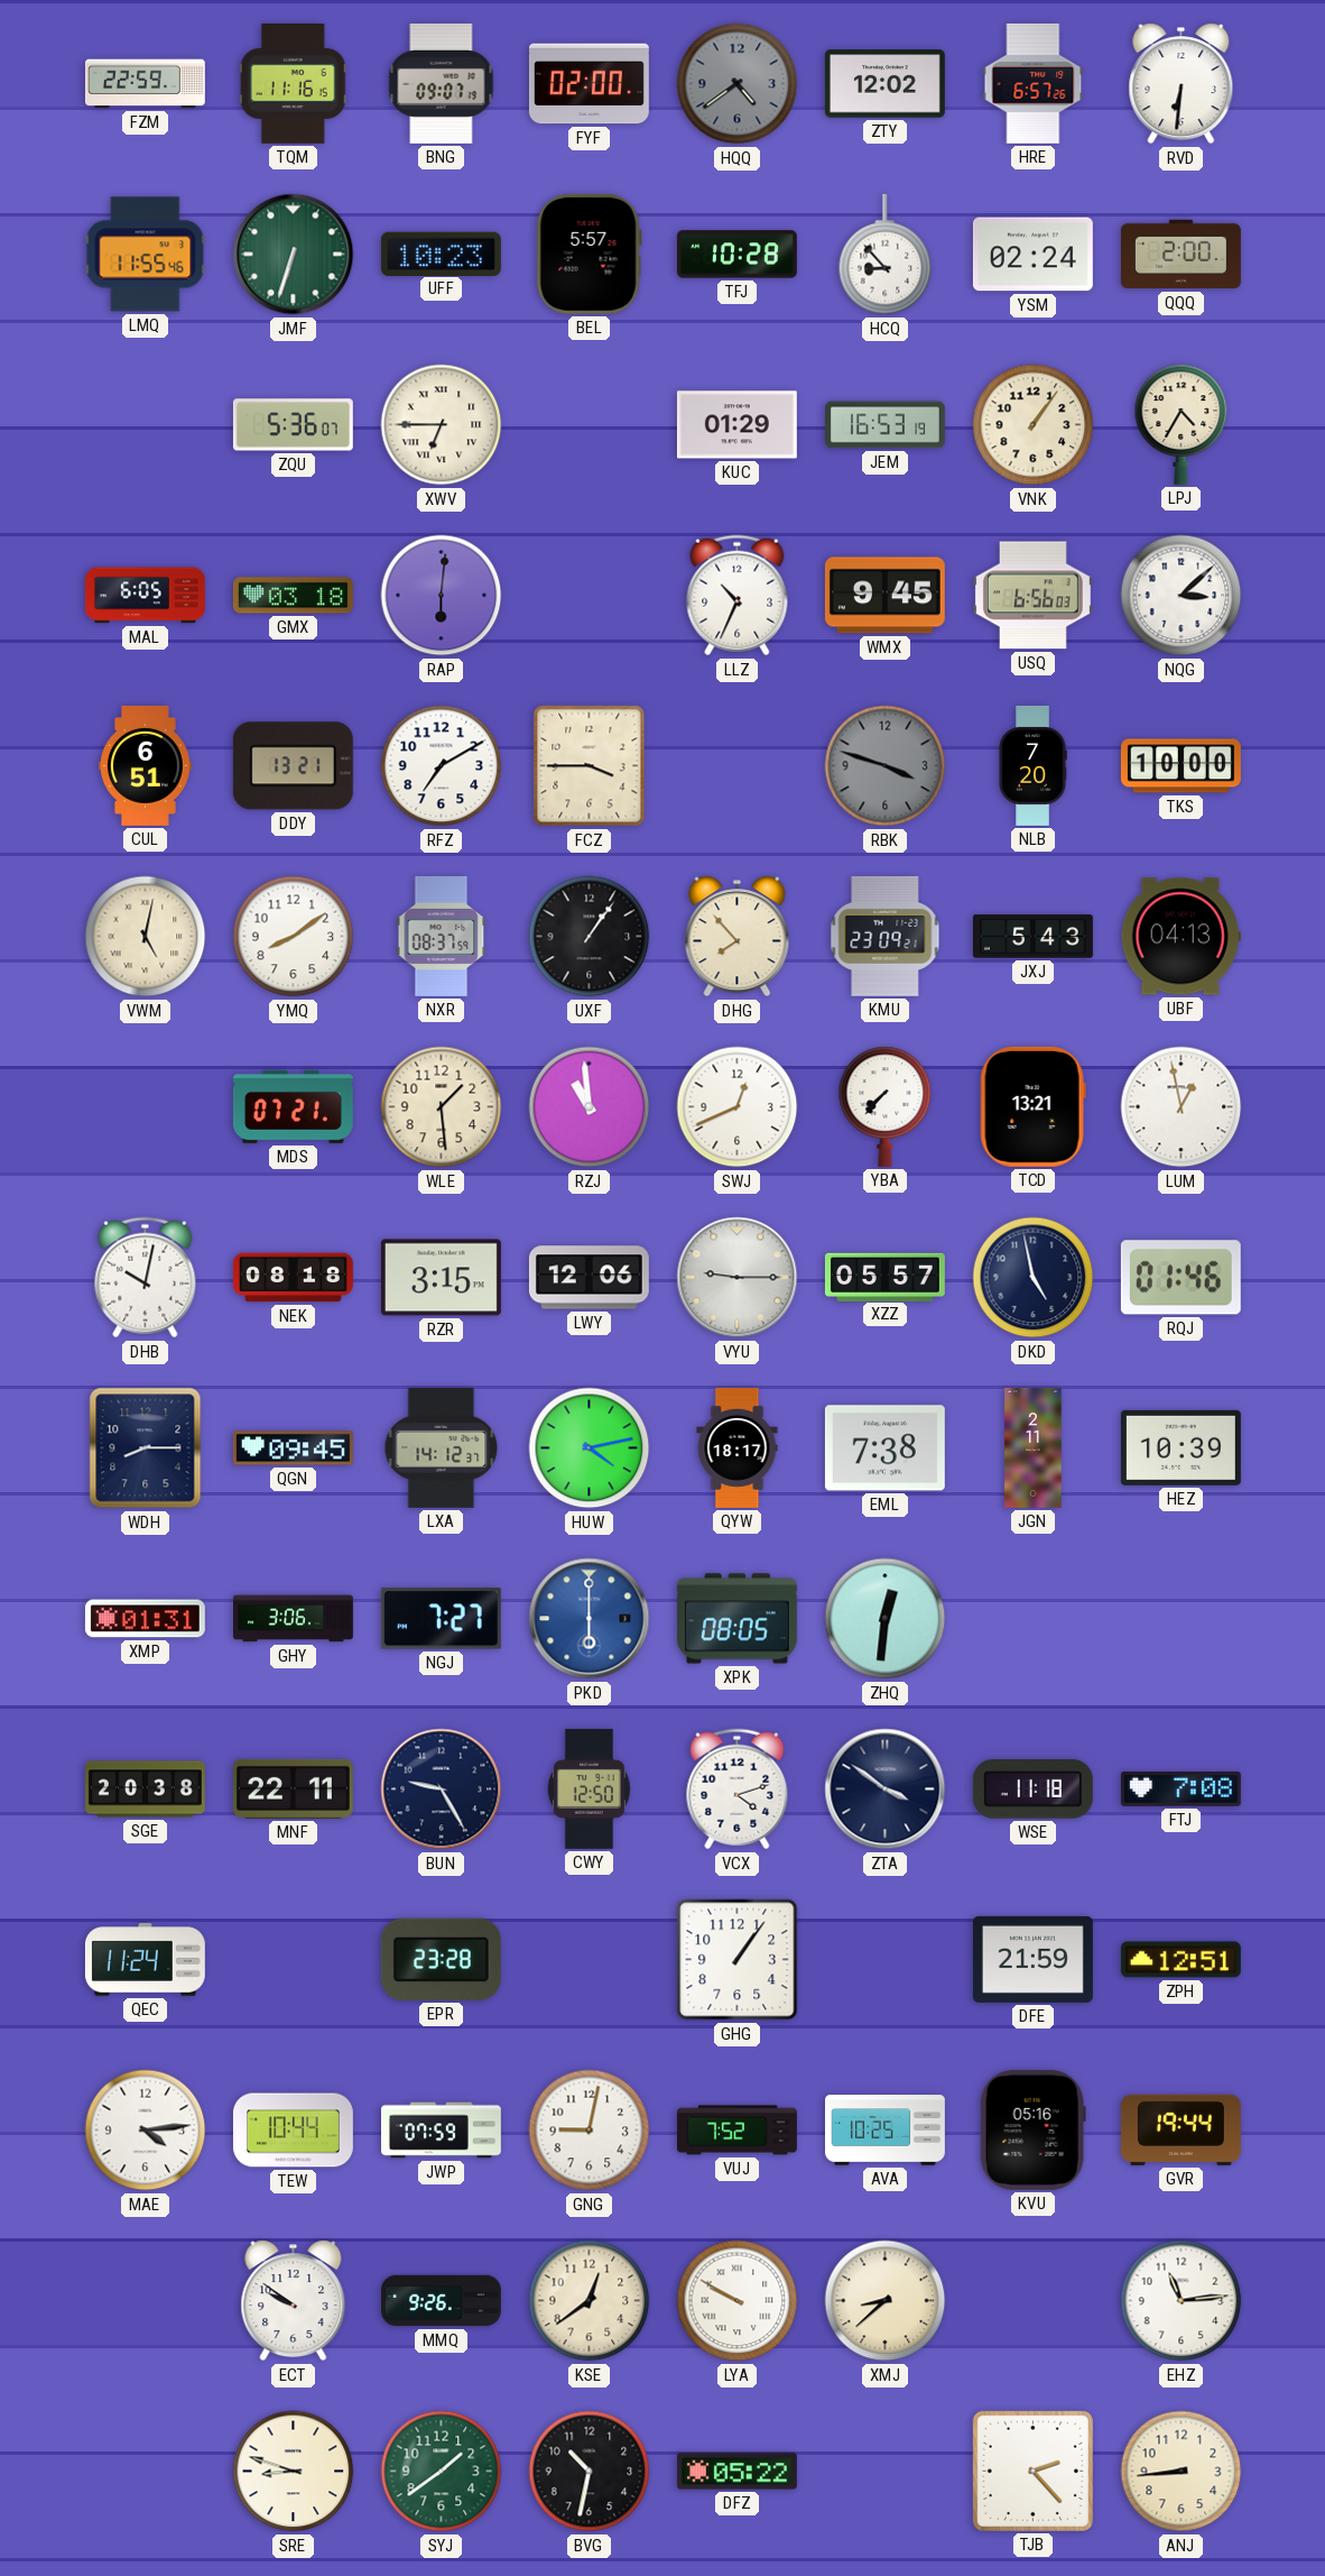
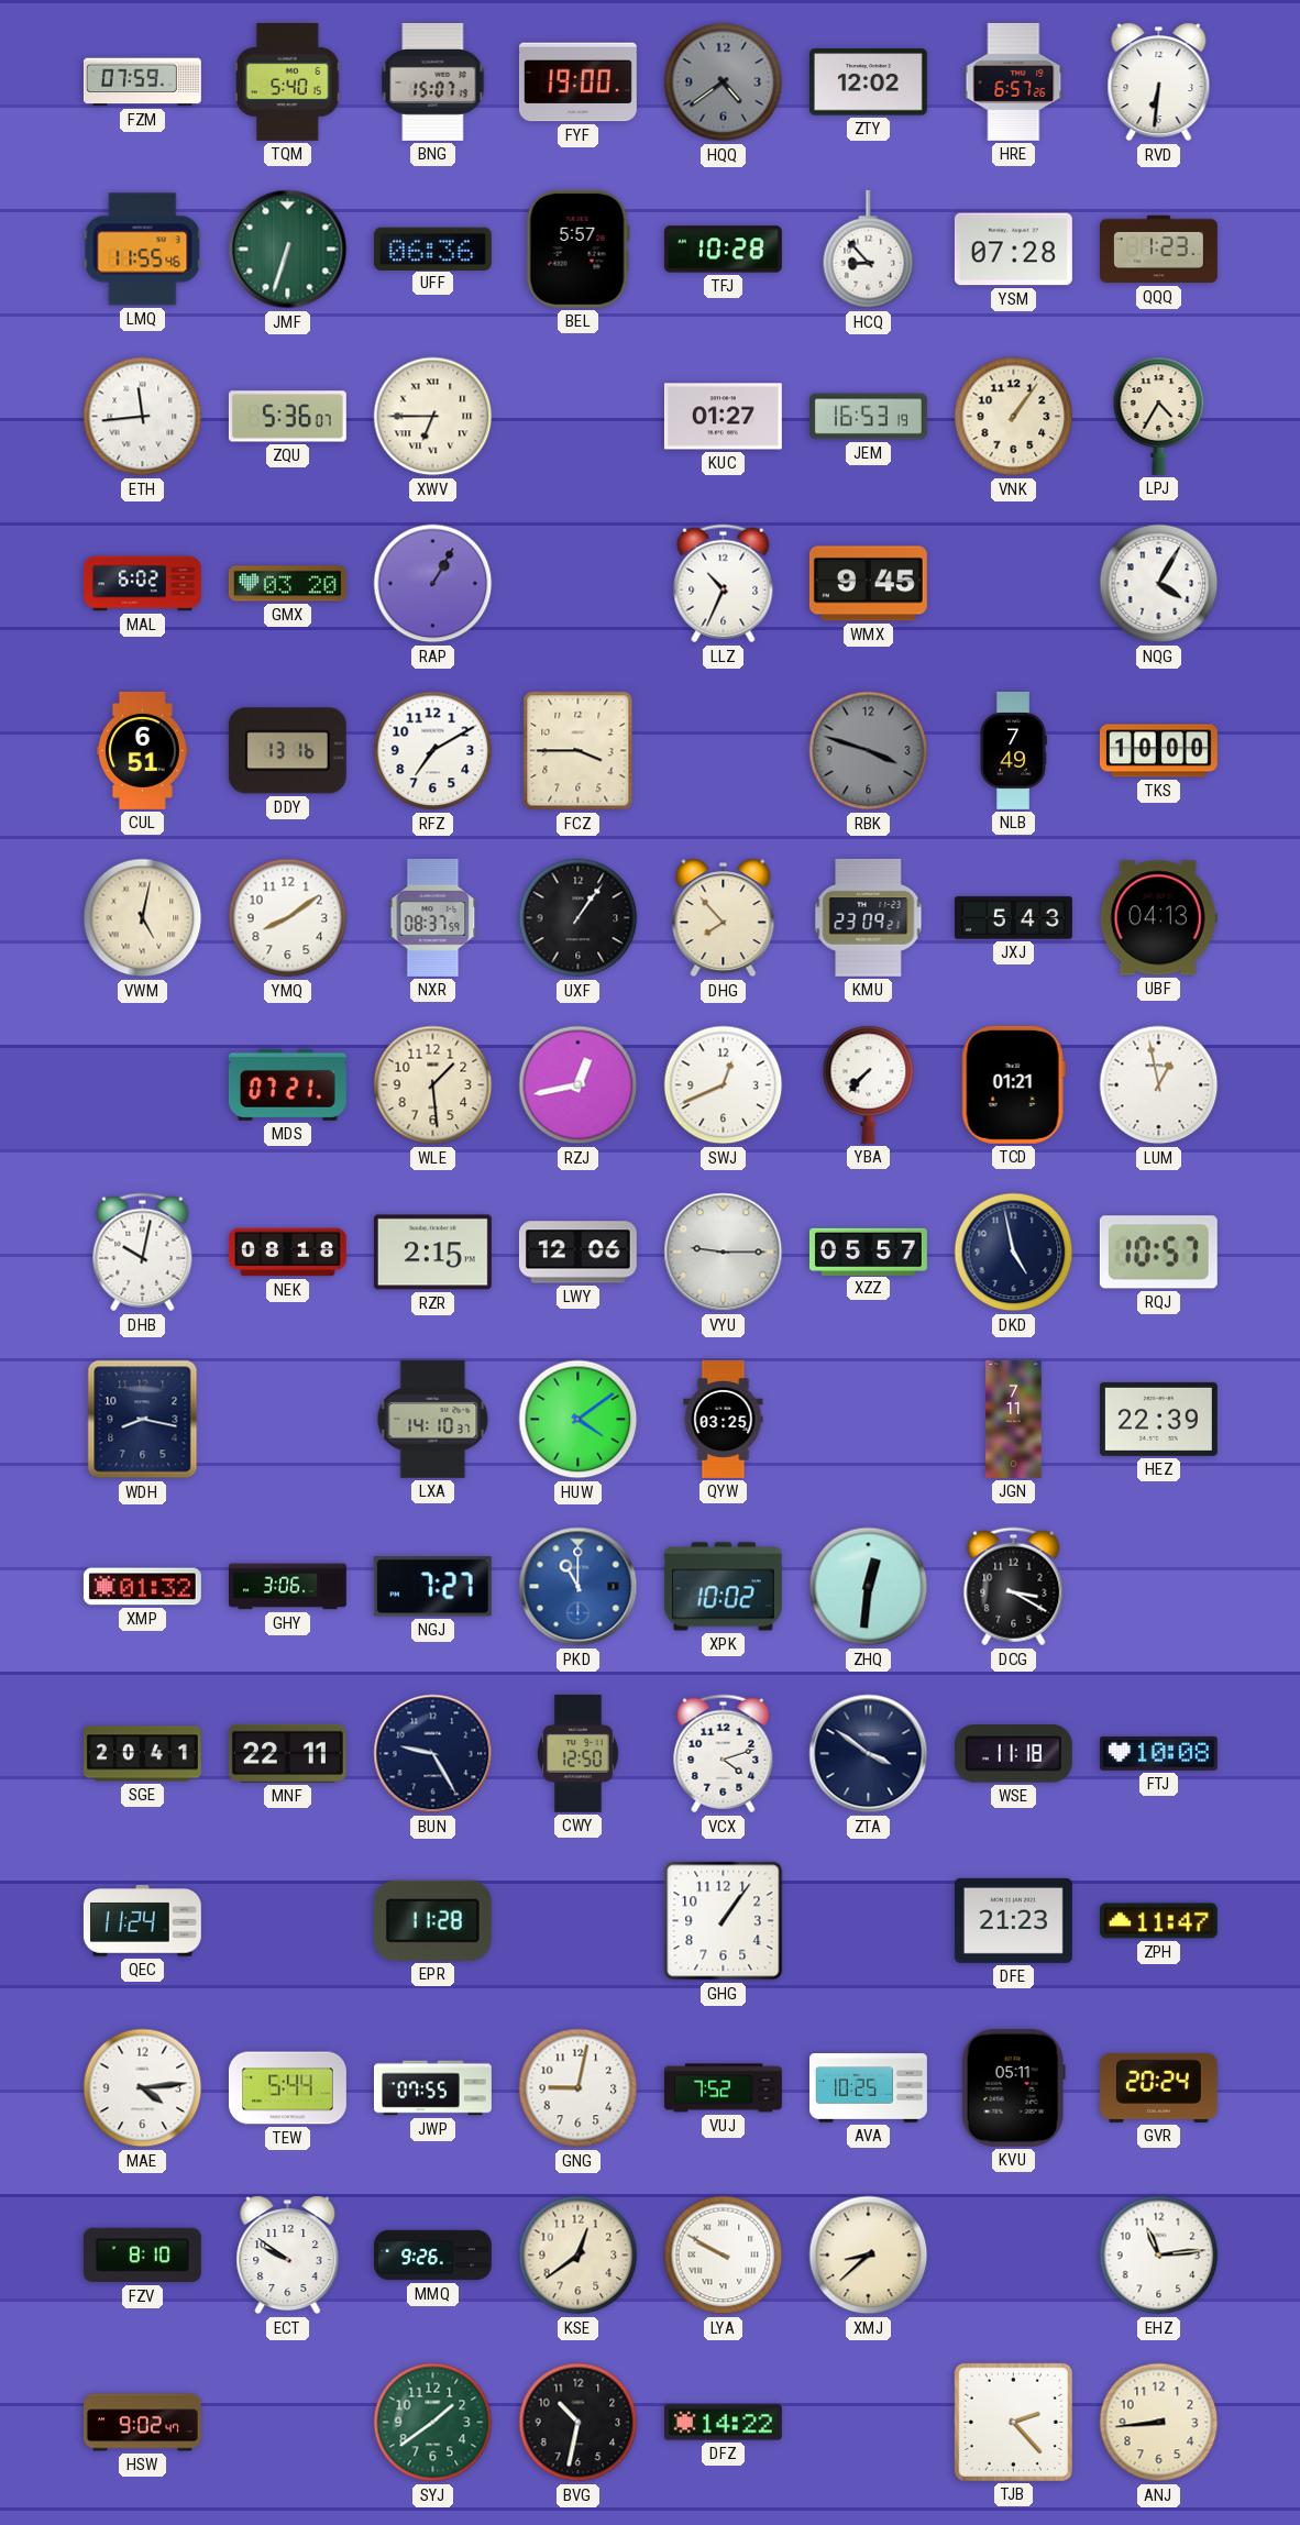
FZM: 22:59 -> 07:59 (142, 82)
TQM: 11:16 -> 5:40 (287, 81)
BNG: 09:07 -> 15:07 (433, 81)
FYF: 02:00 -> 19:00 (577, 82)
UFF: 10:23 -> 06:36 (432, 249)
YSM: 02:24 -> 07:28 (1013, 250)
QQQ: 2:00 -> 1:23 (1158, 250)
ETH: none -> 11:44 (143, 417)
KUC: 01:29 -> 01:27 (723, 417)
MAL: 6:05 -> 6:02 (142, 584)
GMX: 03:18 -> 03:20 (287, 584)
RAP: 6:01 -> 1:05 (433, 584)
USQ: 6:56 -> none (1032, 596)
NQG: 3:08 -> 4:05 (1159, 584)
DDY: 13:21 -> 13:16 (287, 751)
NLB: 7:20 -> 7:49 (1013, 750)
RZJ: 10:59 -> 12:43 (579, 1085)
TCD: 13:21 -> 01:21 (1013, 1084)
RZR: 3:15 -> 2:15 (432, 1253)
RQJ: 01:46 -> 10:57 (1158, 1253)
WDH: 8:15 -> 8:17 (143, 1420)
QGN: 09:45 -> none (293, 1448)
LXA: 14:12 -> 14:10 (433, 1419)
HUW: 4:13 -> 4:09 (579, 1420)
QYW: 18:17 -> 03:25 (724, 1419)
EML: 7:38 -> none (884, 1448)
JGN: 2:11 -> 7:11 (1014, 1419)
HEZ: 10:39 -> 22:39 (1158, 1419)
XMP: 01:31 -> 01:32 (142, 1587)
PKD: 6:00 -> 11:00 (579, 1587)
XPK: 08:05 -> 10:02 (723, 1587)
DCG: none -> 3:20 (1014, 1587)
SGE: 20:38 -> 20:41 (142, 1754)
FTJ: 7:08 -> 10:08 (1158, 1753)
EPR: 23:28 -> 11:28 (432, 1920)
DFE: 21:59 -> 21:23 (1013, 1920)
ZPH: 12:51 -> 11:47 (1158, 1921)
TEW: 10:44 -> 5:44 (287, 2088)
JWP: 07:59 -> 07:55 (433, 2088)
KVU: 05:16 -> 05:11 (1013, 2087)
GVR: 19:44 -> 20:24 (1158, 2087)
FZV: none -> 8:10 (142, 2256)
HSW: none -> 9:02 (143, 2423)
SRE: 8:48 -> none (294, 2472)
DFZ: 05:22 -> 14:22 (723, 2423)
